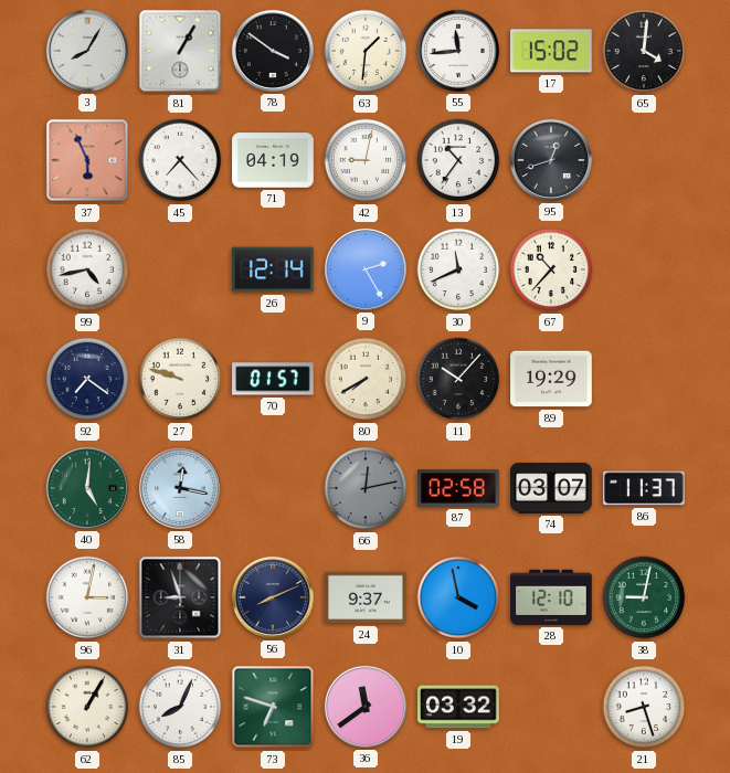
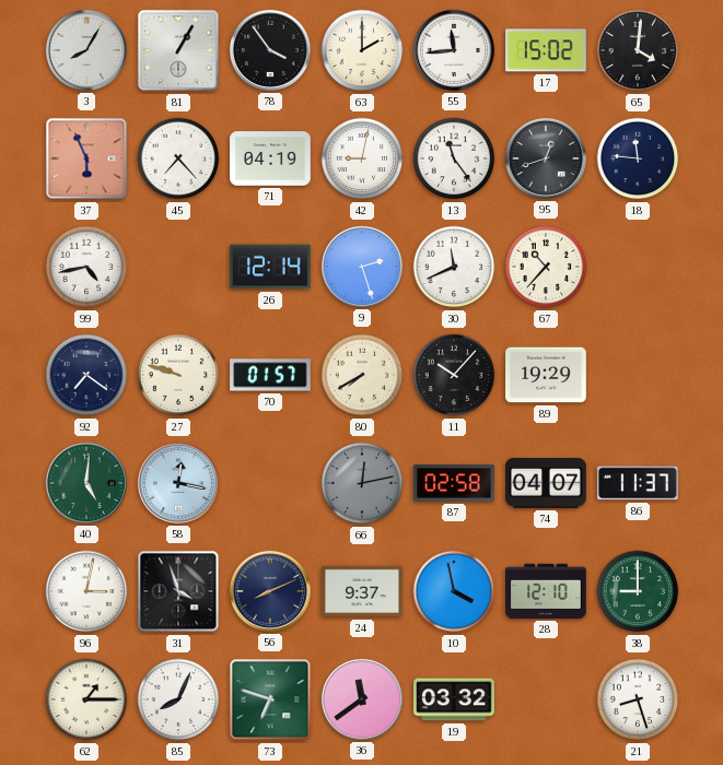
78: 3:51 -> 3:54 (270, 50)
63: 1:31 -> 2:00 (362, 50)
13: 10:36 -> 11:24 (454, 158)
18: none -> 11:46 (638, 158)
9: 2:25 -> 2:27 (362, 267)
74: 03:07 -> 04:07 (546, 484)
31: 8:57 -> 3:57 (178, 591)
38: 9:02 -> 9:00 (638, 591)
62: 1:05 -> 1:15 (86, 699)
